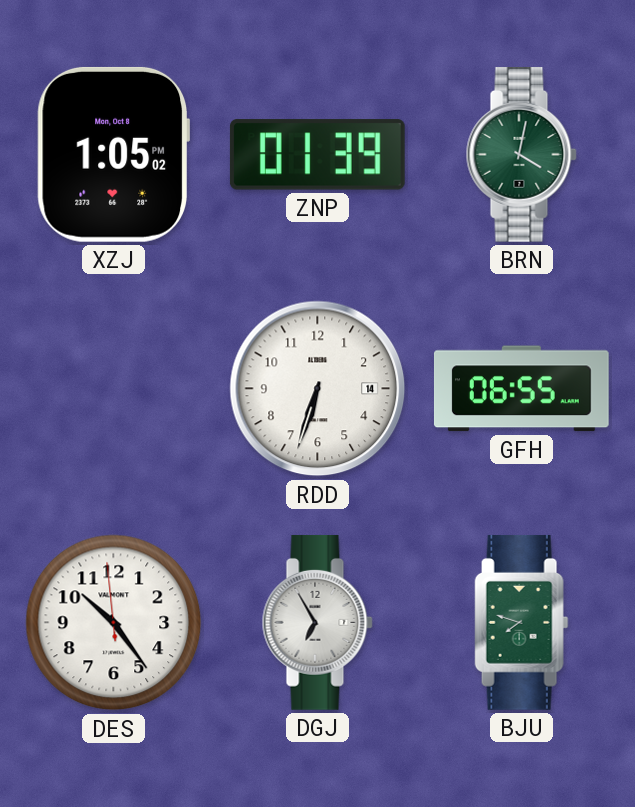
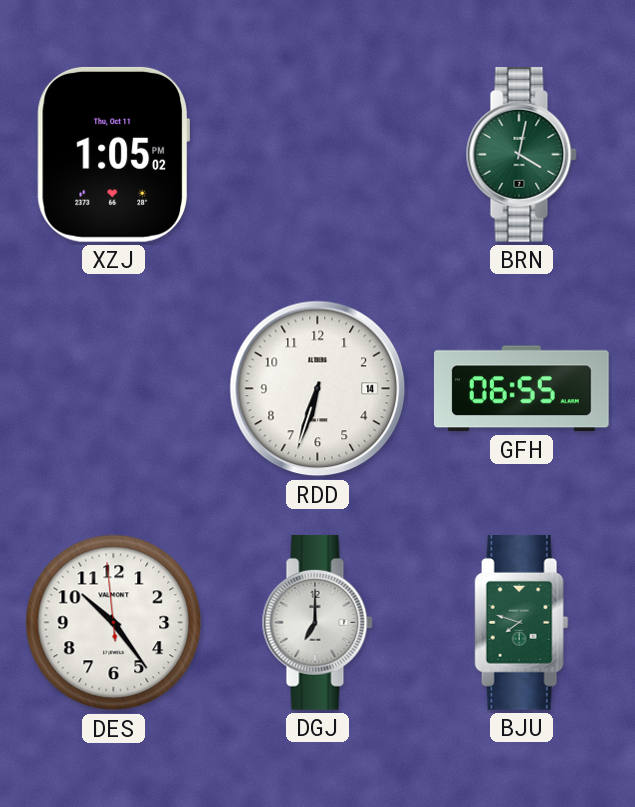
XZJ date: Mon, Oct 8 -> Thu, Oct 11 (113, 154)
ZNP: 01:39 -> none (317, 155)
DGJ: 6:55 -> 7:00 (317, 622)
